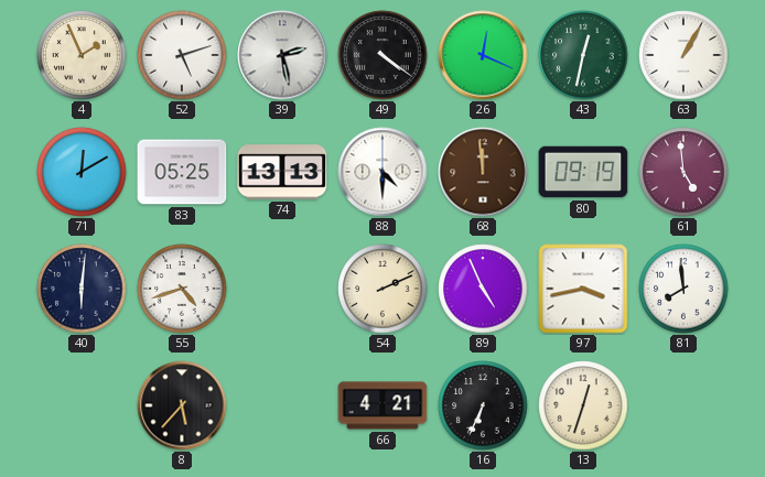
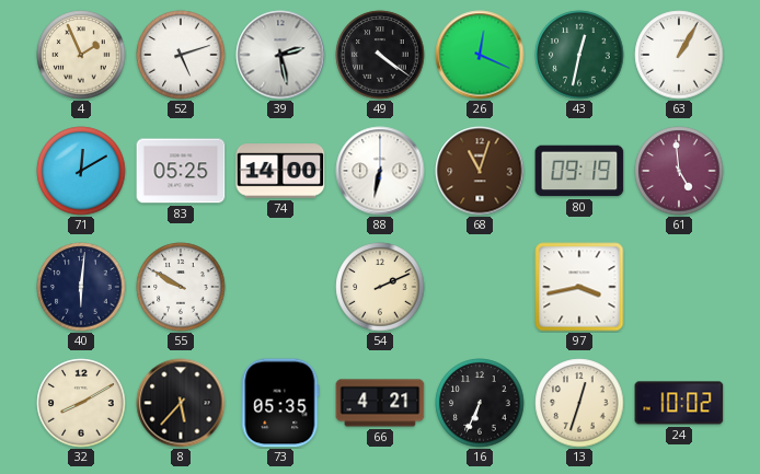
74: 13:13 -> 14:00 (280, 171)
88: 4:30 -> 6:32 (380, 171)
68: 11:59 -> 11:03 (480, 171)
55: 4:42 -> 9:50 (181, 287)
89: 4:56 -> none (483, 289)
81: 7:59 -> none (683, 289)
32: none -> 8:10 (81, 403)
73: none -> 05:35 (280, 403)
24: none -> 10:02 (679, 403)
